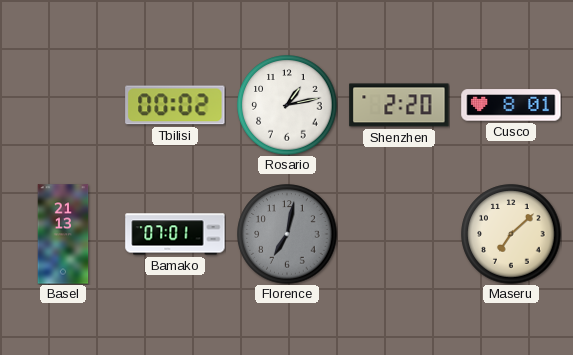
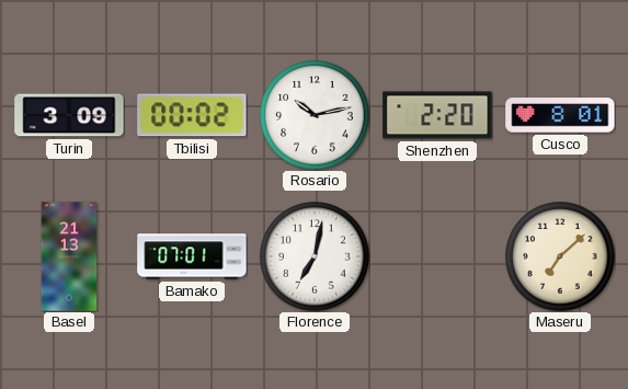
Turin: none -> 3:09 (69, 115)
Rosario: 1:13 -> 10:13 (315, 115)
Florence dial: grey -> white (315, 256)
